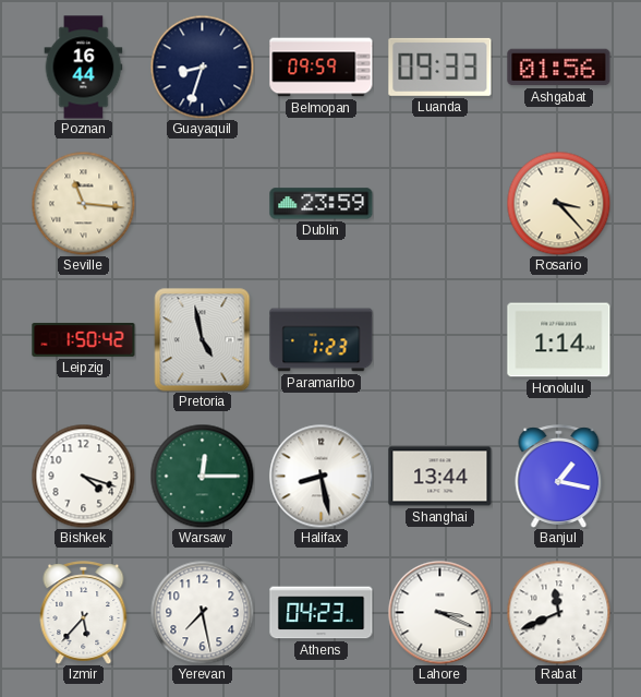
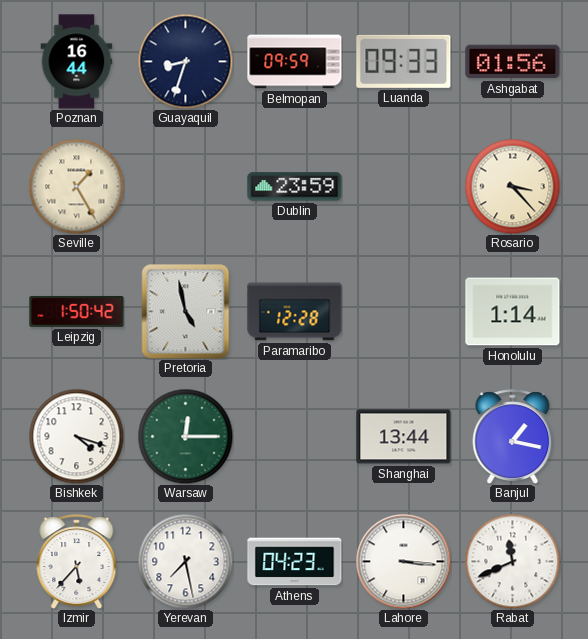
Seville: 11:16 -> 1:25 (76, 186)
Paramaribo: 1:23 -> 12:28 (295, 312)
Halifax: 8:28 -> none (320, 476)
Lahore: 3:19 -> 3:16 (403, 561)
